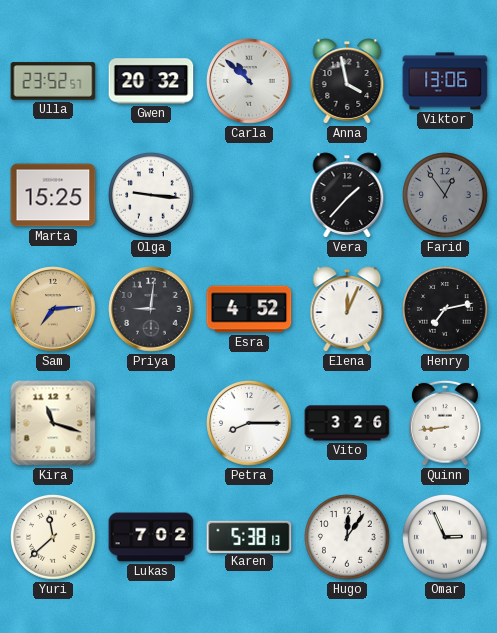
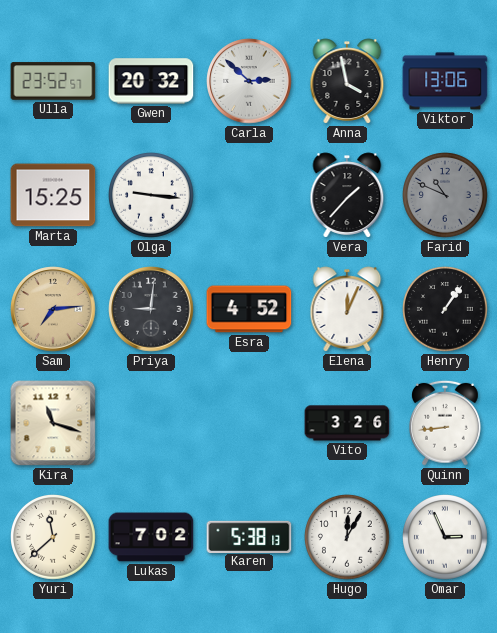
Carla: 10:52 -> 2:52 (249, 81)
Farid: 12:54 -> 10:49 (446, 196)
Henry: 7:13 -> 1:06 (446, 310)
Petra: 8:15 -> none (249, 423)
Hugo: 12:06 -> 12:05 (348, 538)
